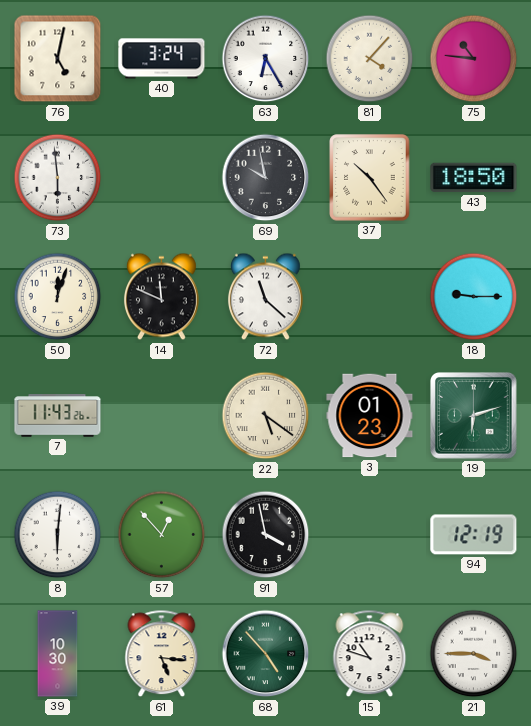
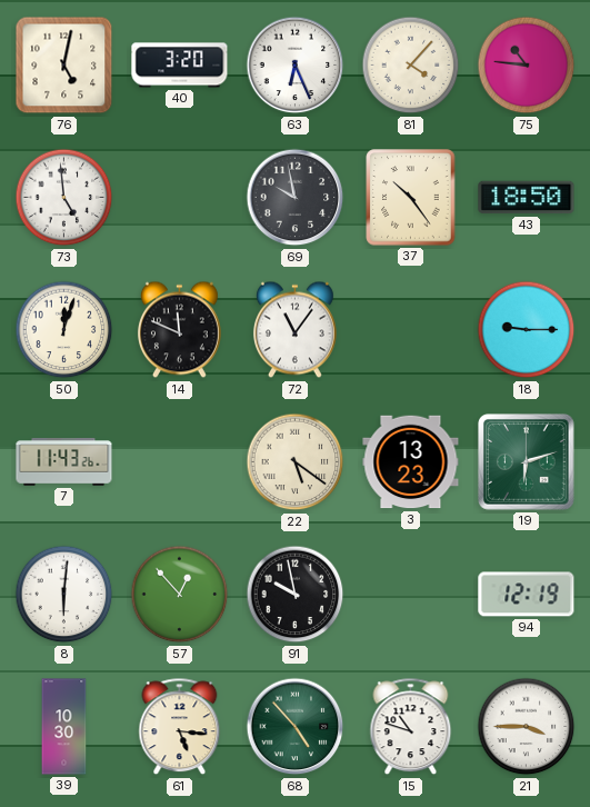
40: 3:24 -> 3:20 (180, 66)
63: 6:25 -> 6:26 (296, 66)
73: 5:59 -> 4:59 (64, 198)
72: 11:22 -> 11:06 (294, 330)
3: 01:23 -> 13:23 (411, 462)
91: 3:58 -> 9:58 (296, 595)
